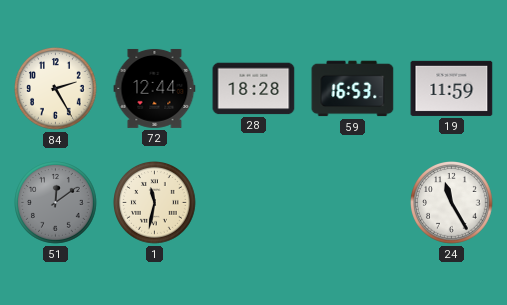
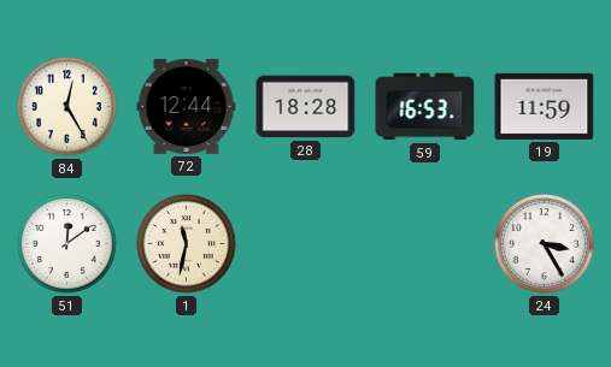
84: 2:25 -> 12:25 (67, 107)
51 dial: grey -> white (67, 244)
24: 11:25 -> 3:25 (545, 244)
